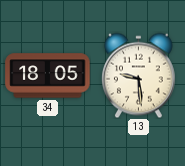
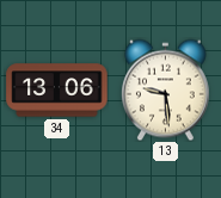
34: 18:05 -> 13:06 (57, 91)
